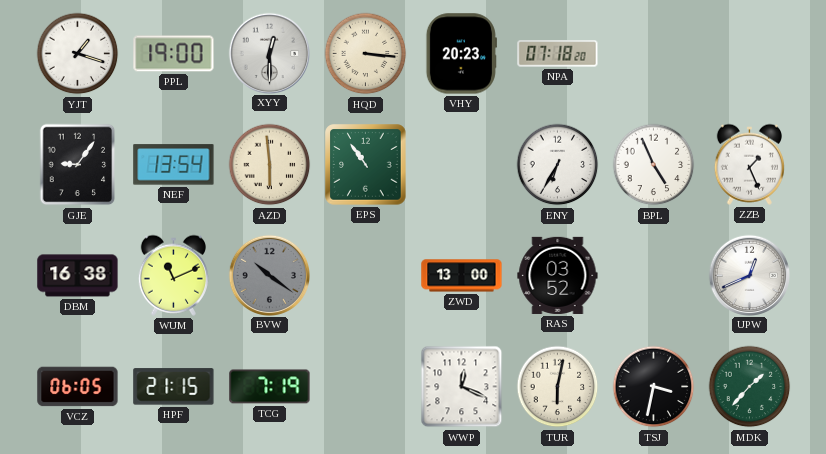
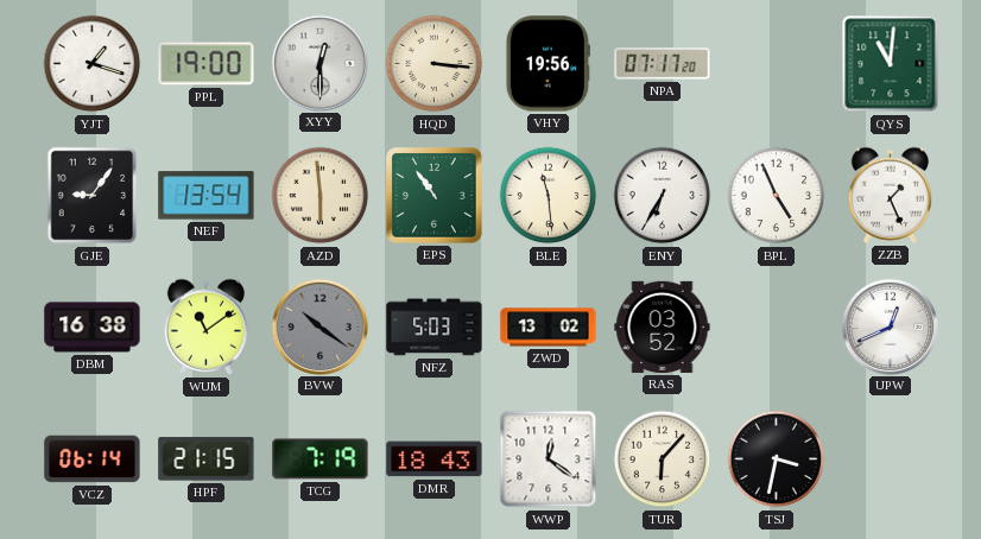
VHY: 20:23 -> 19:56 (548, 64)
NPA: 07:18 -> 07:17 (663, 64)
QYS: none -> 11:01 (891, 64)
BLE: none -> 11:29 (549, 196)
WUM: 11:11 -> 11:09 (205, 326)
NFZ: none -> 5:03 (435, 328)
ZWD: 13:00 -> 13:02 (549, 328)
VCZ: 06:05 -> 06:14 (93, 459)
DMR: none -> 18:43 (435, 459)
WWP: 12:19 -> 12:21 (549, 459)
TUR: 6:02 -> 6:07 (663, 459)
MDK: 1:37 -> none (750, 387)
